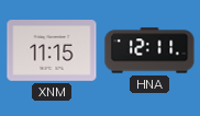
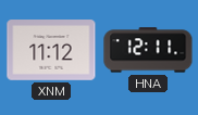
XNM: 11:15 -> 11:12 (51, 50)
